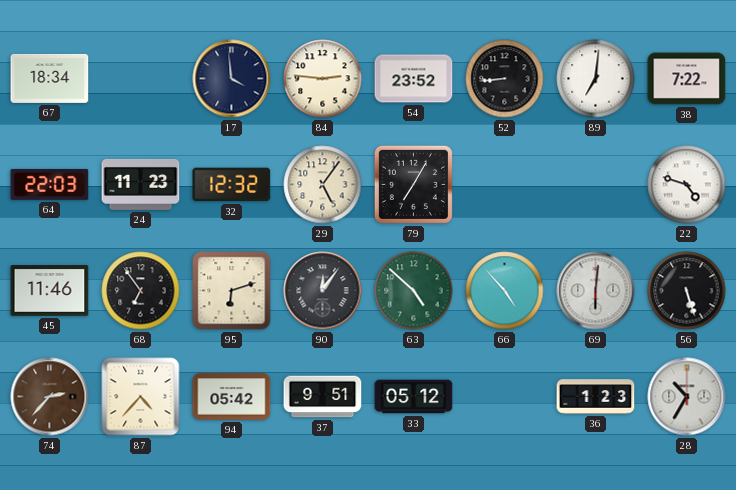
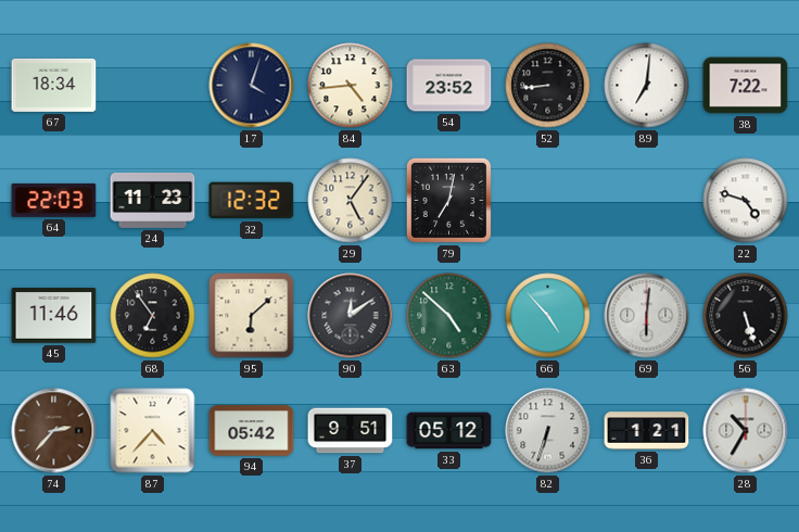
17: 3:59 -> 4:03 (252, 86)
84: 2:46 -> 4:44 (351, 86)
79: 7:05 -> 7:02 (448, 200)
95: 6:12 -> 6:08 (252, 316)
90: 12:06 -> 12:09 (351, 316)
82: none -> 6:33 (548, 431)
36: 1:23 -> 1:21 (647, 431)
